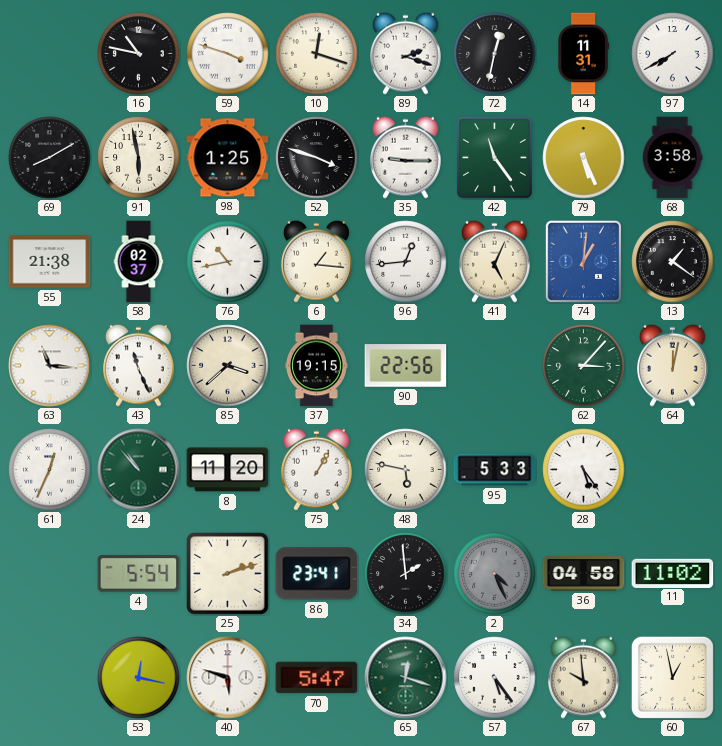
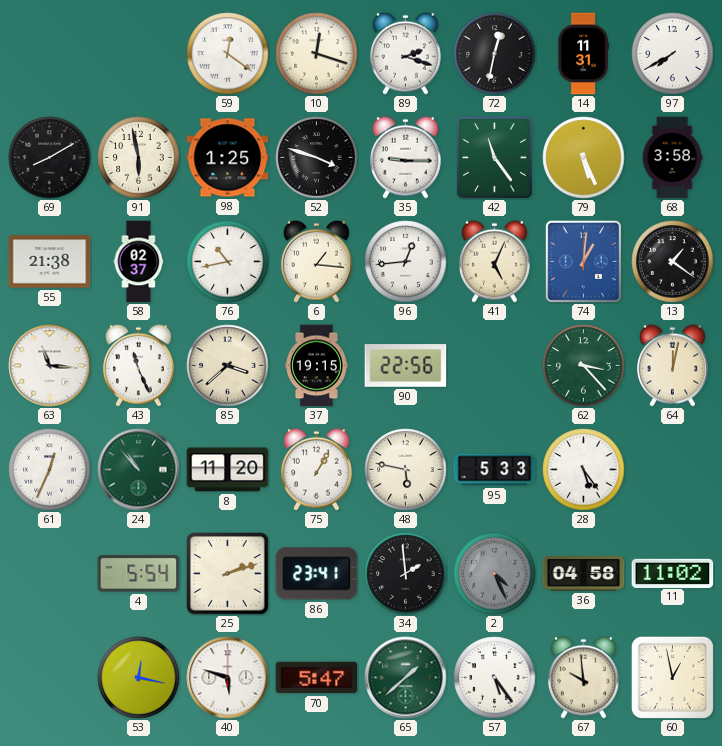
16: 10:47 -> none (139, 54)
59: 3:48 -> 12:21 (228, 54)
62: 3:07 -> 3:23 (584, 366)
65: 12:18 -> 1:38 (406, 678)
